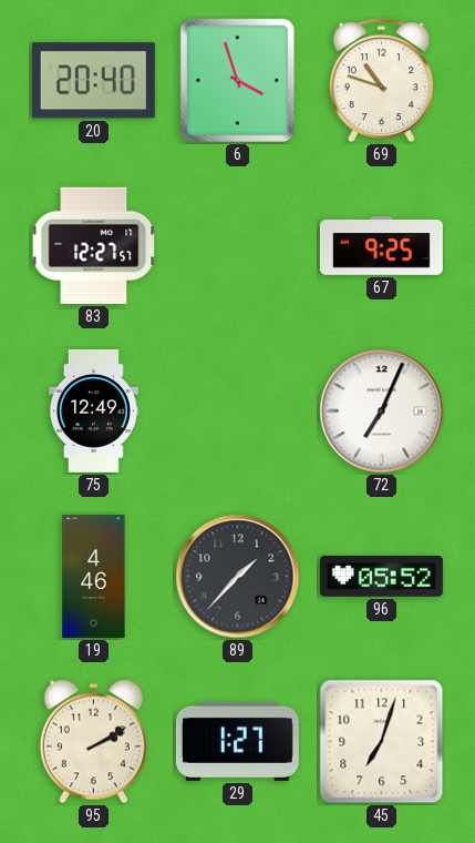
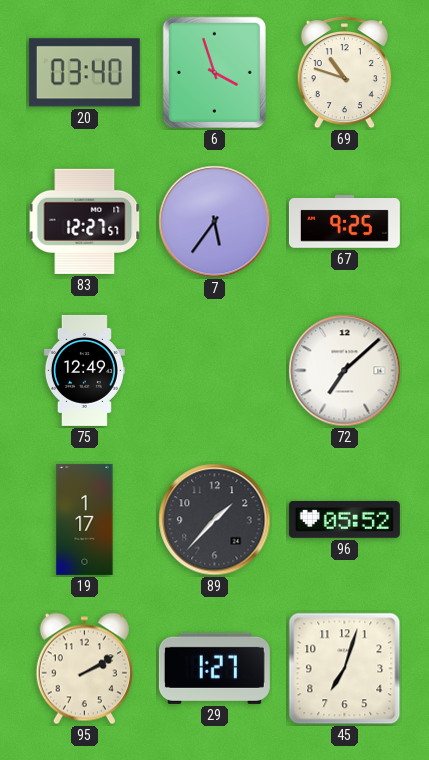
20: 20:40 -> 03:40 (84, 73)
7: none -> 5:36 (215, 222)
72: 7:04 -> 7:08 (345, 371)
19: 4:46 -> 1:17 (85, 519)
